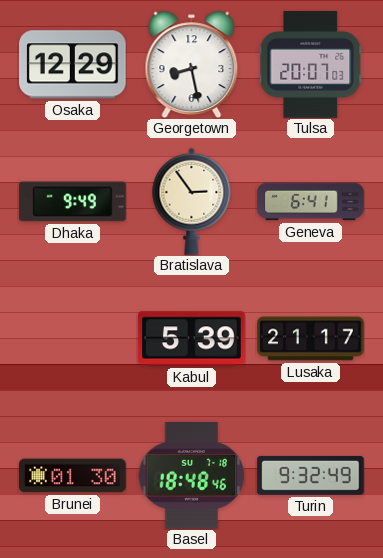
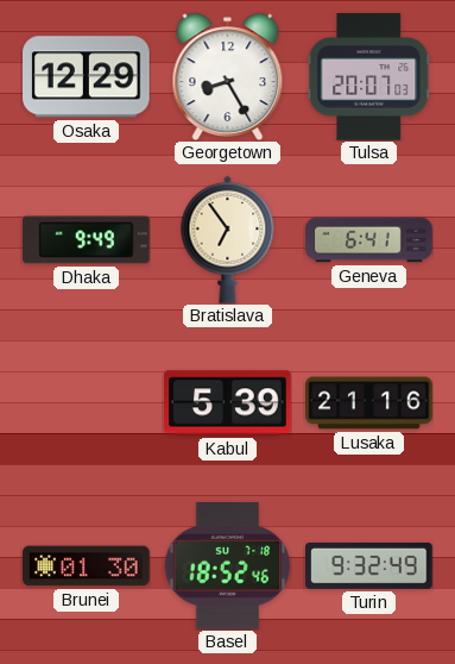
Georgetown: 8:28 -> 8:25 (228, 76)
Bratislava: 2:54 -> 6:54 (228, 239)
Lusaka: 21:17 -> 21:16 (369, 403)
Basel: 18:48 -> 18:52 (227, 566)
